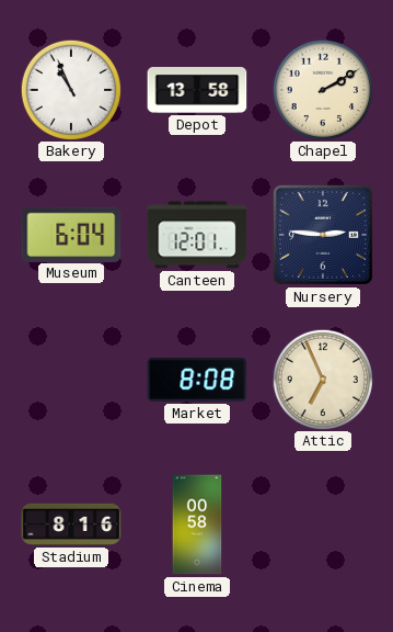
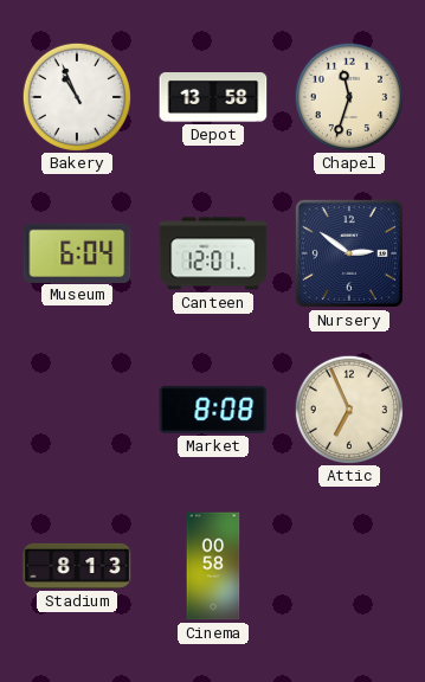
Chapel: 2:10 -> 11:33 (348, 96)
Nursery: 2:46 -> 2:51 (349, 253)
Stadium: 8:16 -> 8:13 (77, 566)
